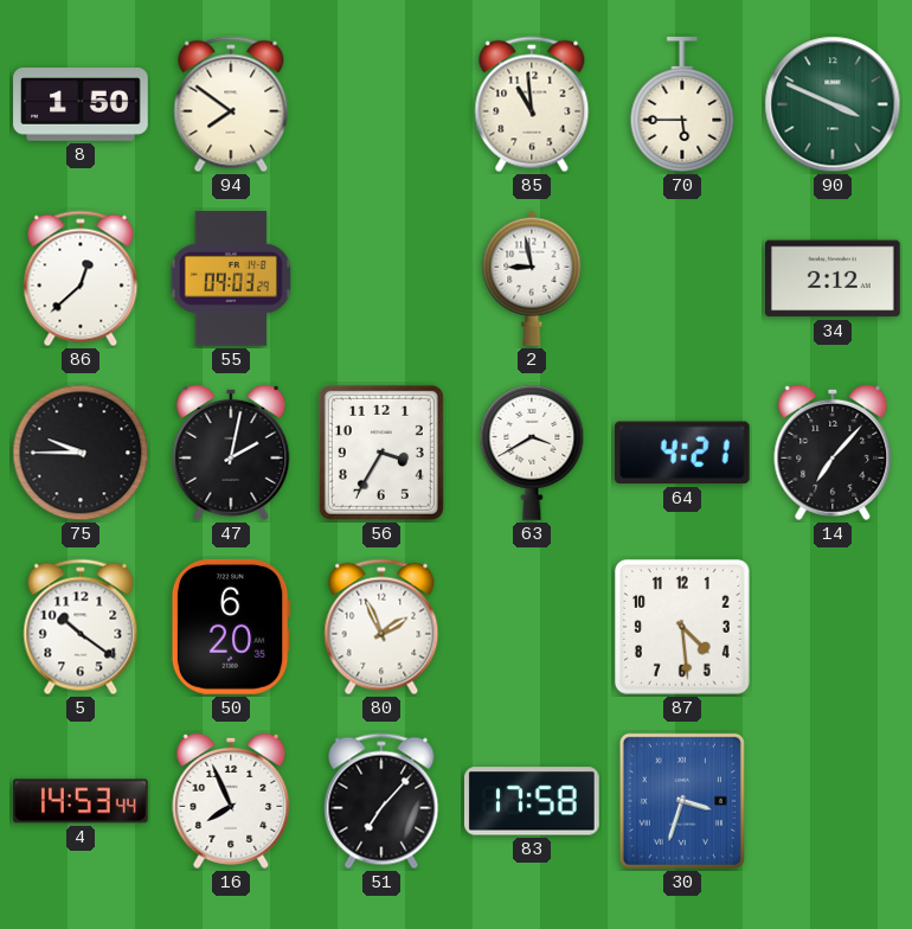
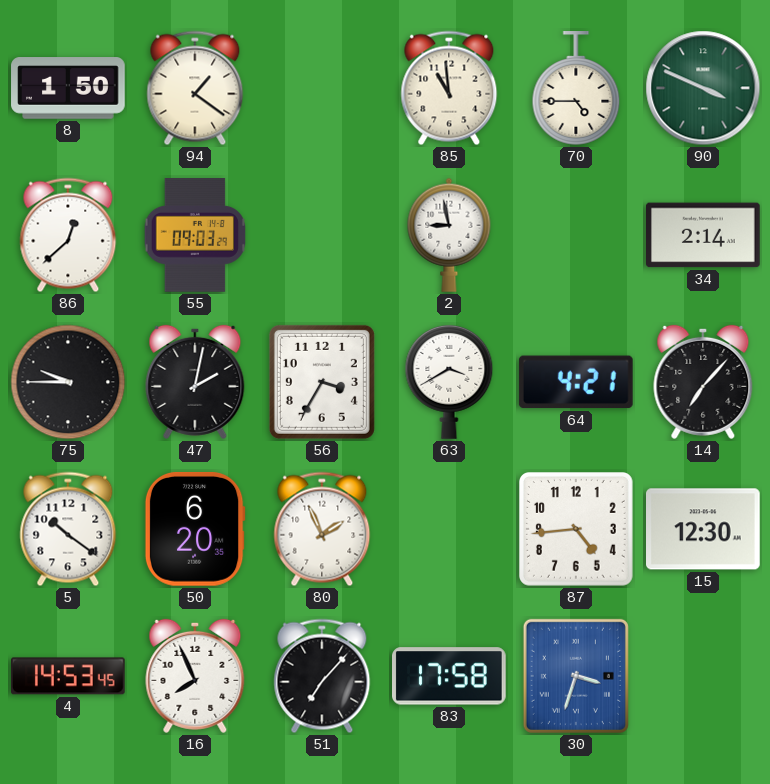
94: 7:51 -> 1:21 (195, 88)
70: 5:45 -> 4:45 (576, 88)
34: 2:12 -> 2:14 (704, 235)
87: 4:29 -> 4:44 (577, 530)
15: none -> 12:30 (704, 529)
4: 14:53:44 -> 14:53:45 (69, 676)
